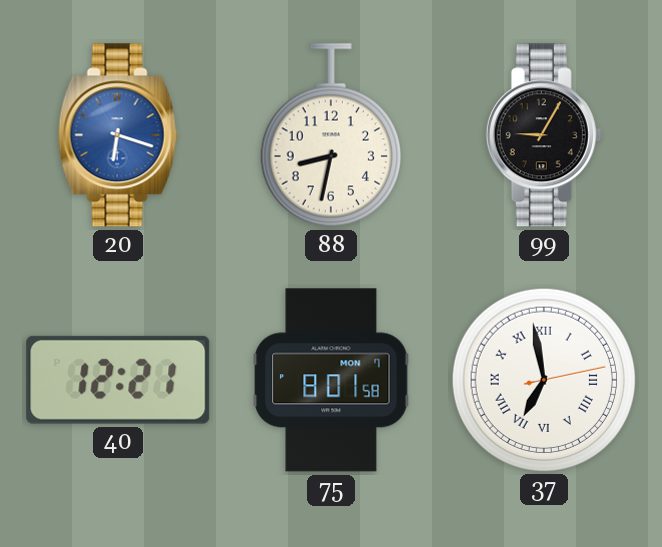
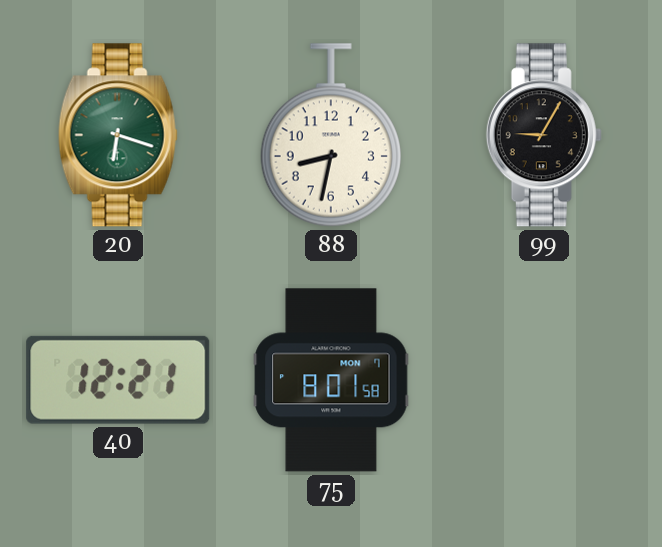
20 dial: blue -> green (118, 135)
37: 6:58 -> none (543, 379)
